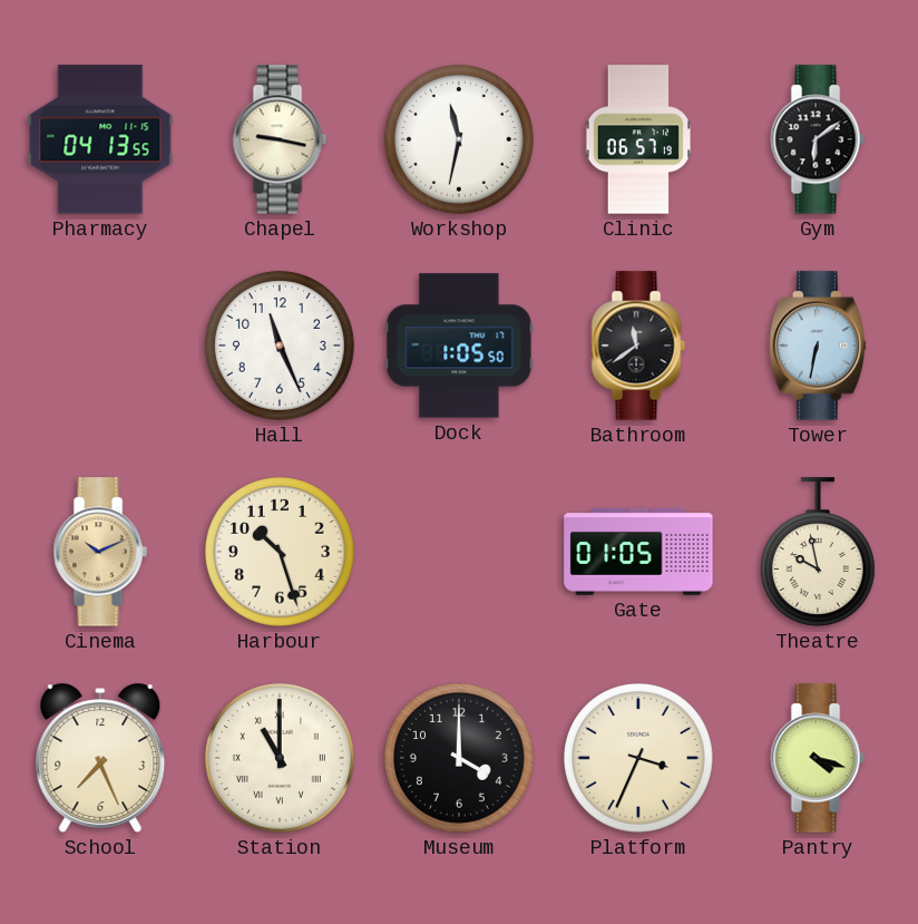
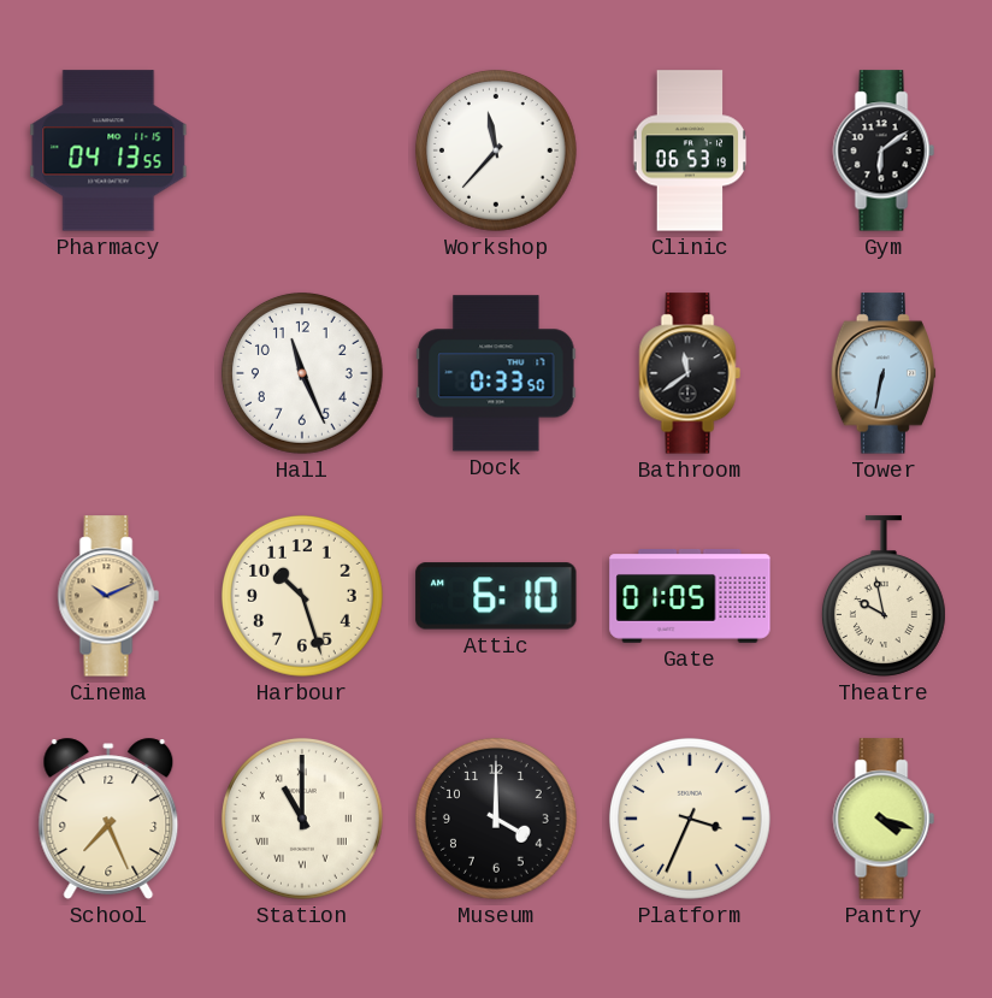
Chapel: 9:17 -> none (280, 139)
Workshop: 11:32 -> 11:37 (496, 150)
Clinic: 06:57 -> 06:53 (690, 150)
Dock: 1:05 -> 0:33 (496, 373)
Attic: none -> 6:10 (496, 596)
